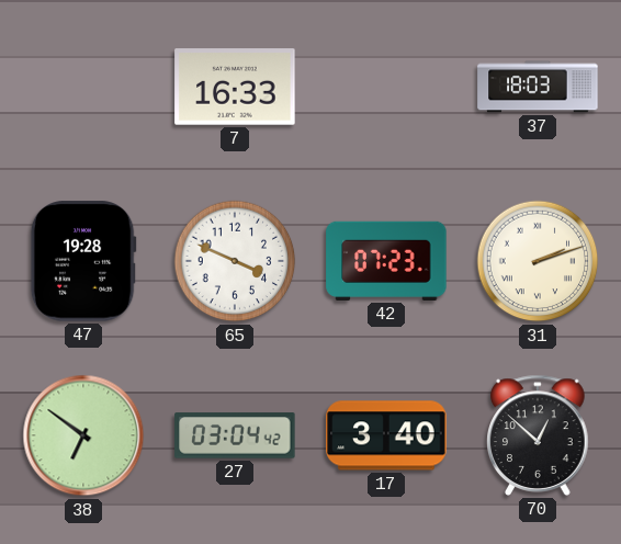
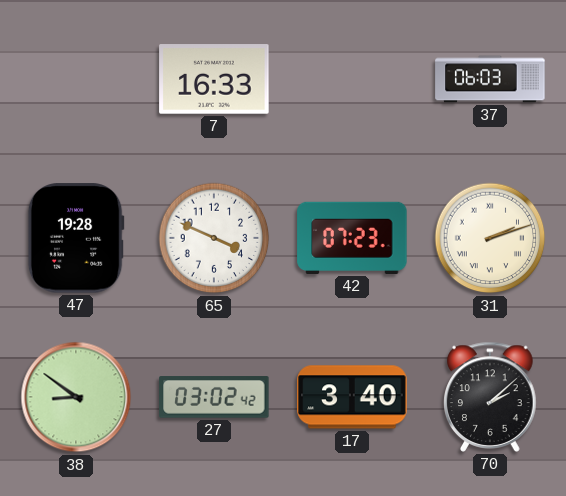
37: 18:03 -> 06:03 (490, 79)
38: 6:51 -> 8:51 (76, 397)
27: 03:04 -> 03:02 (214, 397)
70: 12:52 -> 2:08 (490, 397)
